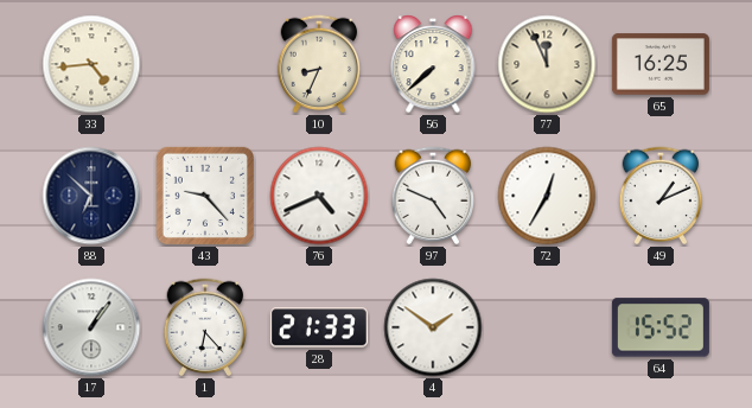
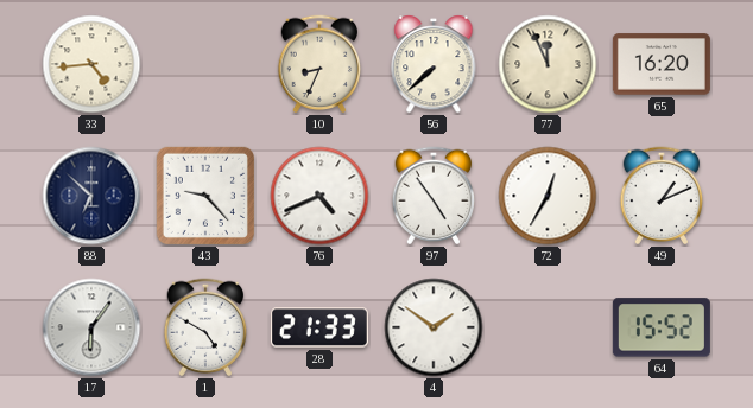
65: 16:25 -> 16:20 (662, 64)
97: 4:49 -> 4:54 (434, 196)
17: 1:06 -> 6:06 (91, 327)
1: 6:23 -> 4:50 (205, 327)
